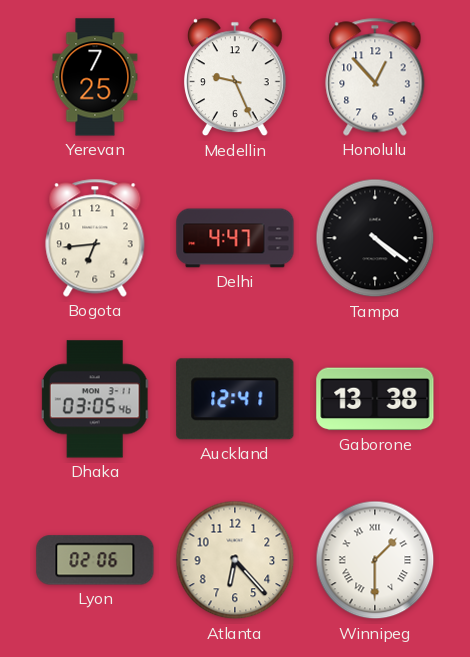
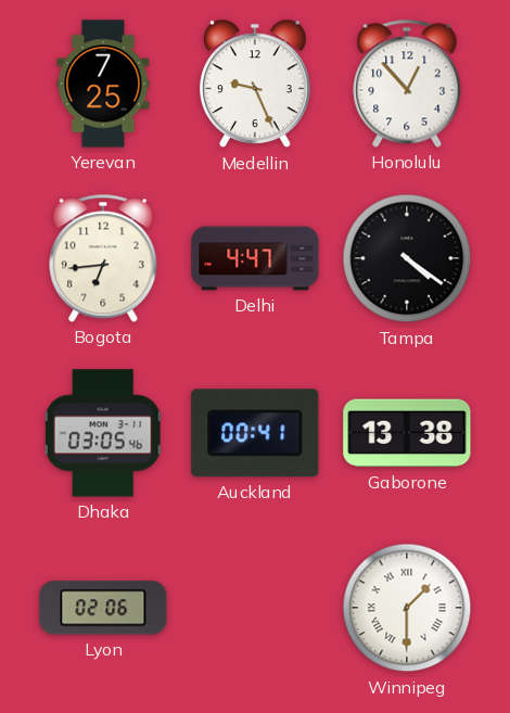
Auckland: 12:41 -> 00:41 (255, 433)
Atlanta: 6:23 -> none (235, 560)
